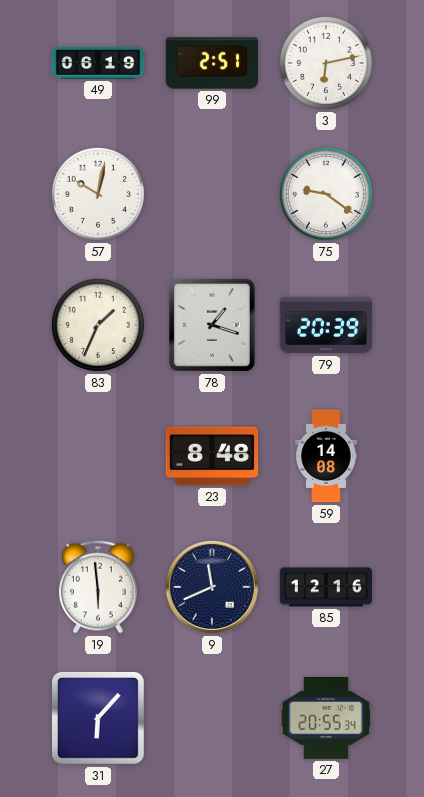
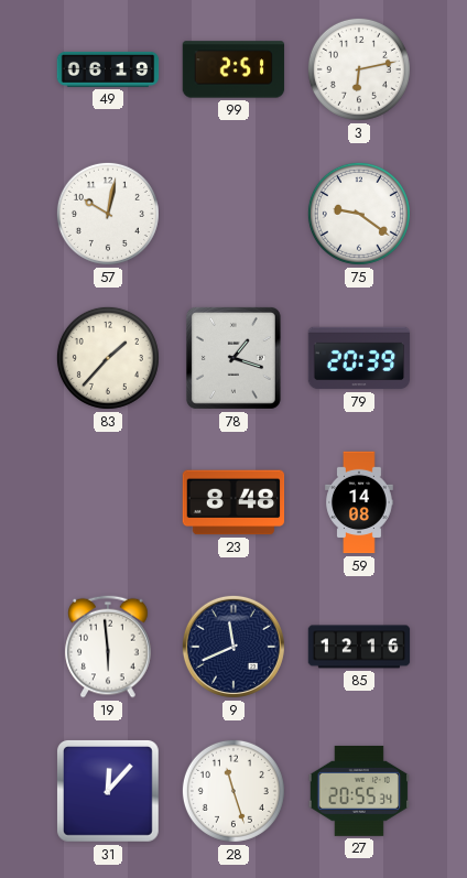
83: 1:34 -> 1:37 (108, 358)
31: 6:07 -> 12:07 (108, 791)
28: none -> 11:27 (233, 791)
